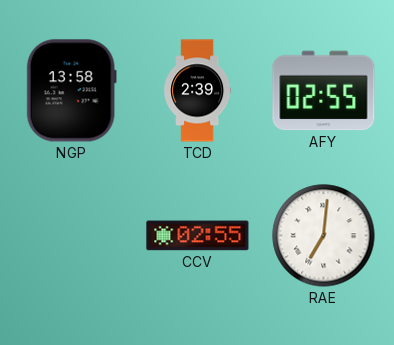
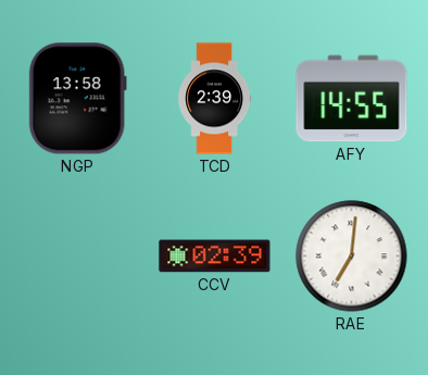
AFY: 02:55 -> 14:55 (352, 99)
CCV: 02:55 -> 02:39 (215, 257)
